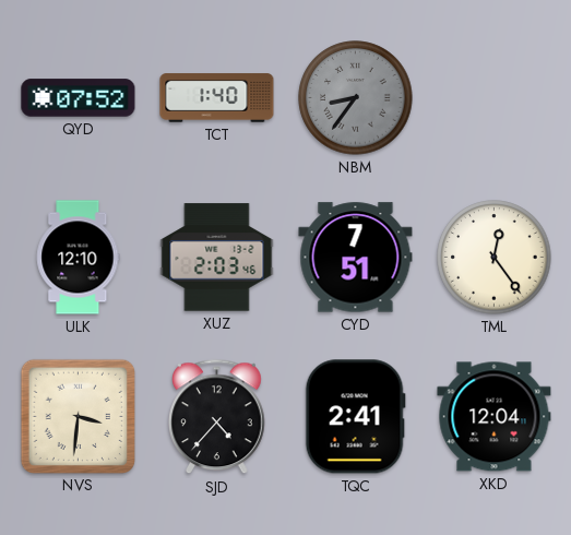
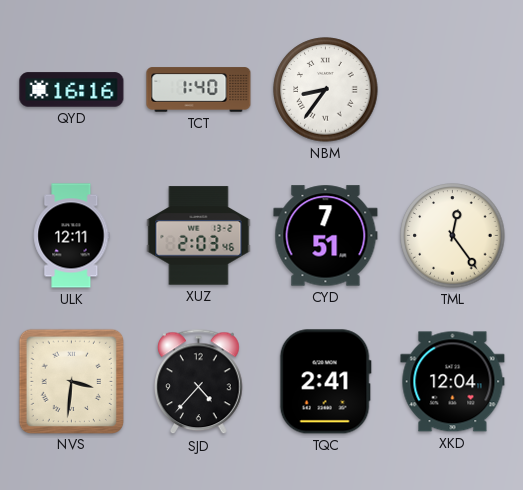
QYD: 07:52 -> 16:16 (72, 90)
NBM dial: grey -> white (326, 90)
ULK: 12:10 -> 12:11 (72, 236)
